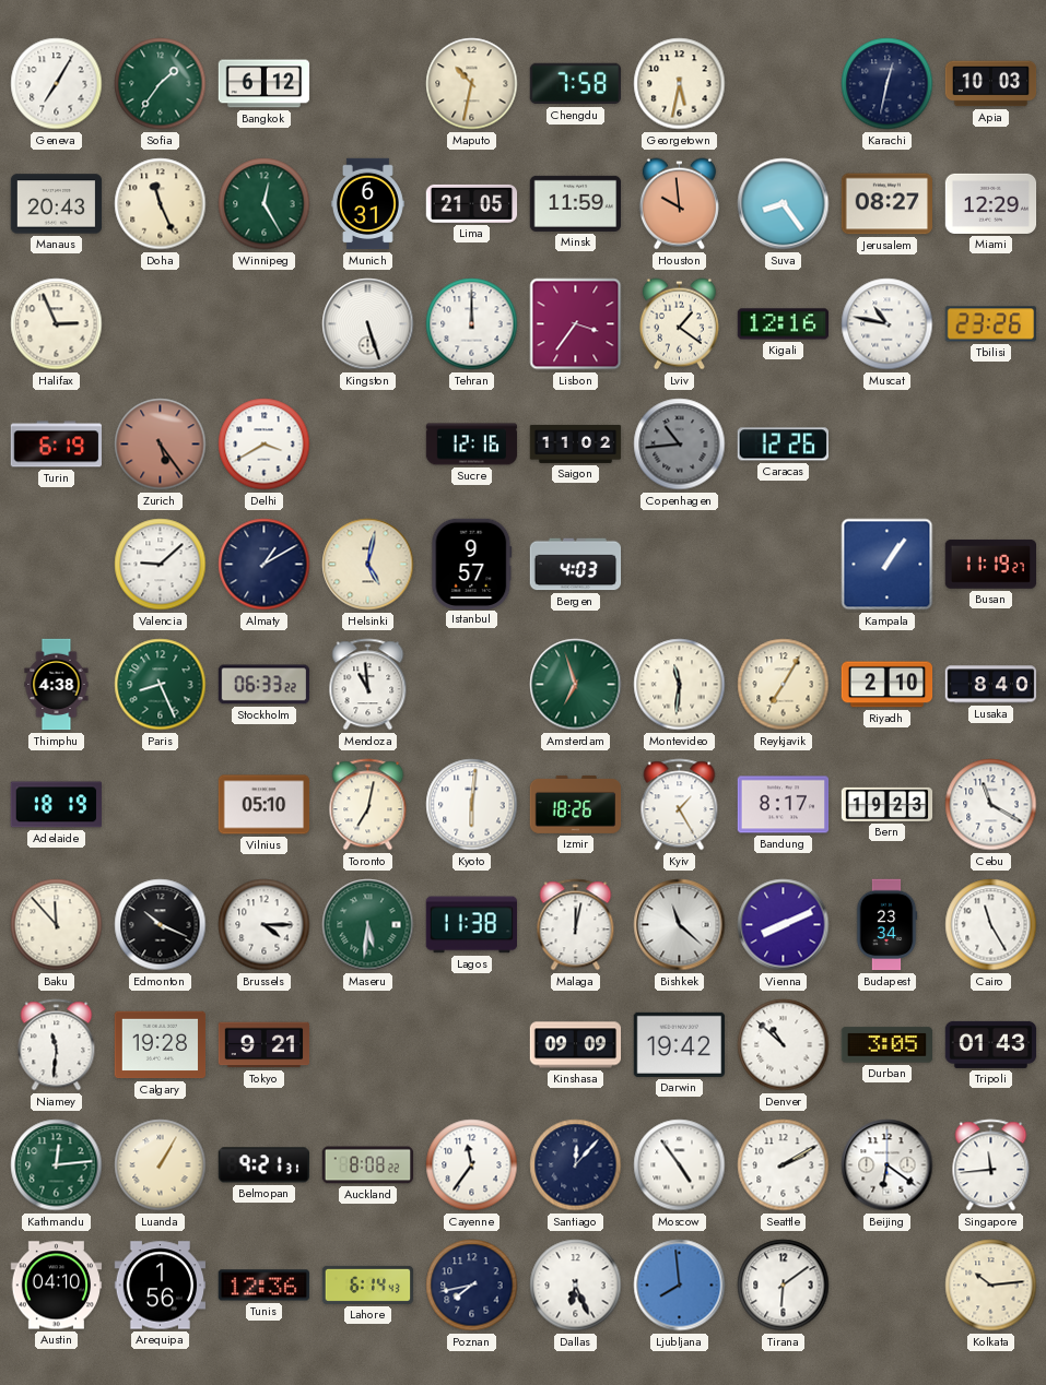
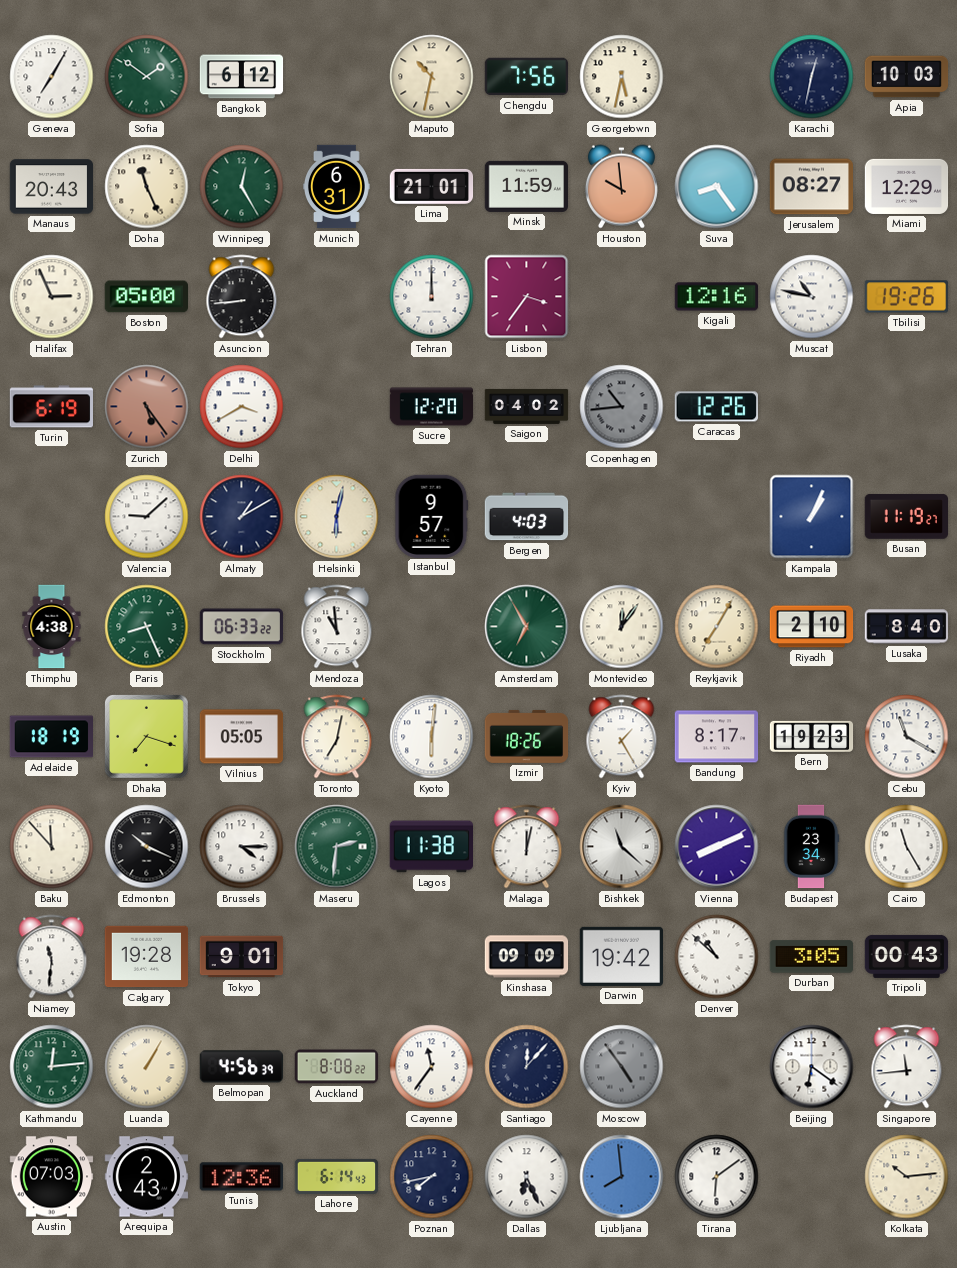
Sofia: 1:36 -> 1:51 (147, 77)
Chengdu: 7:58 -> 7:56 (526, 77)
Lima: 21:05 -> 21:01 (432, 186)
Boston: none -> 05:00 (146, 297)
Asuncion: none -> 8:44 (242, 297)
Kingston: 5:27 -> none (368, 324)
Lviv: 1:21 -> none (679, 324)
Tbilisi: 23:26 -> 19:26 (906, 297)
Sucre: 12:16 -> 12:20 (432, 407)
Saigon: 11:02 -> 04:02 (527, 406)
Helsinki: 5:02 -> 6:02 (337, 517)
Kampala: 1:06 -> 1:04 (812, 517)
Amsterdam: 6:57 -> 6:55 (527, 627)
Montevideo: 11:31 -> 12:06 (622, 627)
Dhaka: none -> 7:18 (147, 737)
Vilnius: 05:10 -> 05:05 (242, 737)
Maseru: 5:31 -> 2:31 (337, 847)
Tokyo: 9:21 -> 9:01 (242, 957)
Tripoli: 01:43 -> 00:43 (907, 956)
Belmopan: 9:21 -> 4:56 (241, 1067)
Moscow dial: white -> grey (622, 1067)
Seattle: 2:10 -> none (784, 1165)
Austin: 04:10 -> 07:03 (52, 1177)
Arequipa: 1:56 -> 2:43 (147, 1177)
